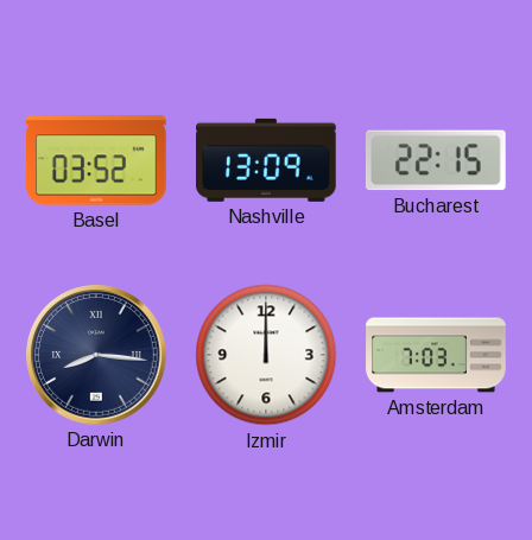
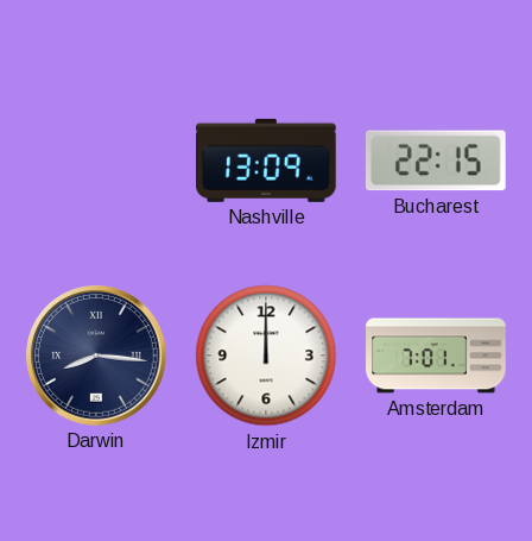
Basel: 03:52 -> none (96, 160)
Amsterdam: 7:03 -> 7:01 (436, 356)
